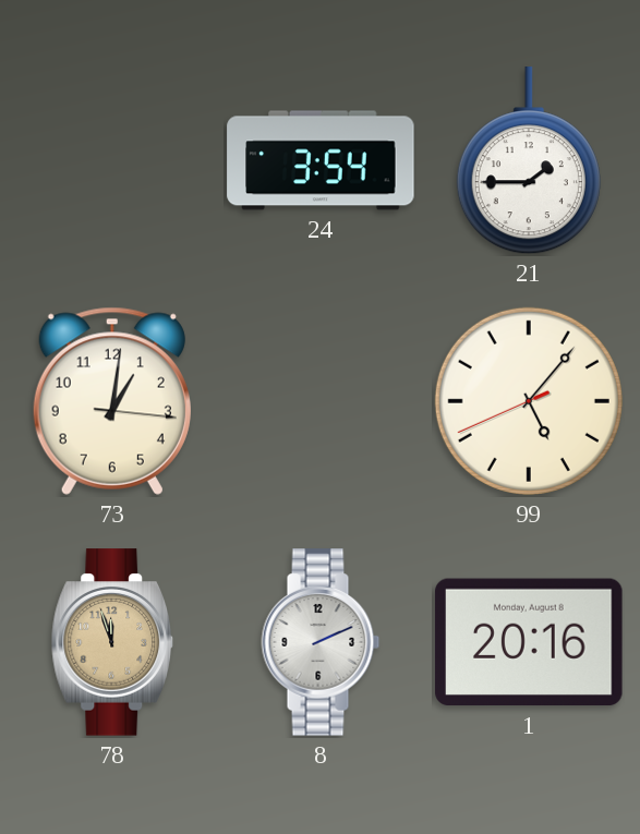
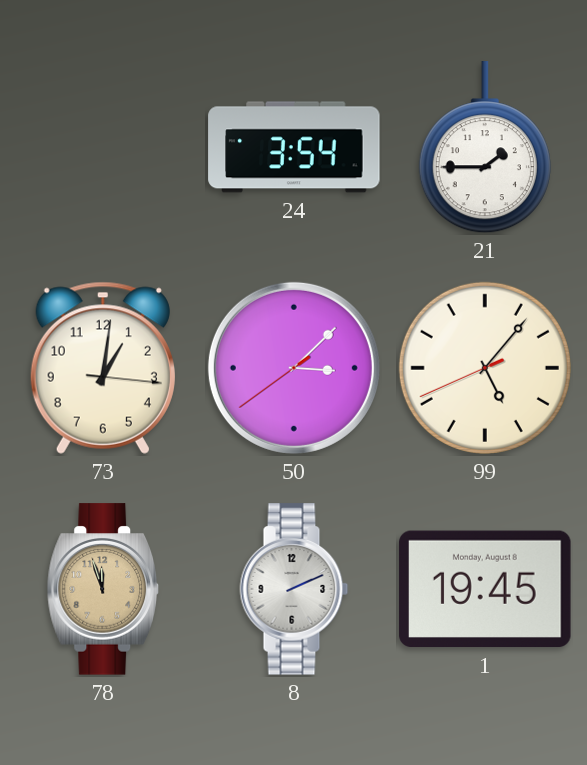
50: none -> 3:07 (294, 368)
1: 20:16 -> 19:45 (485, 589)
